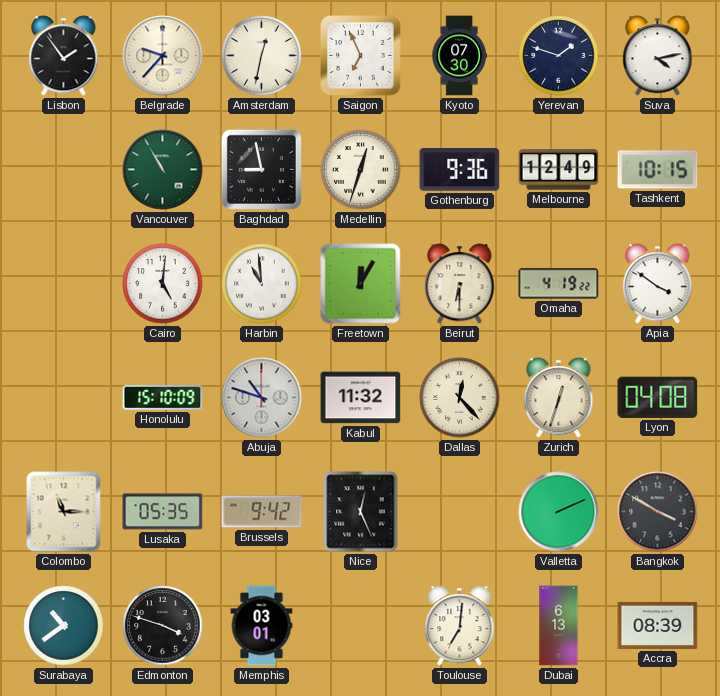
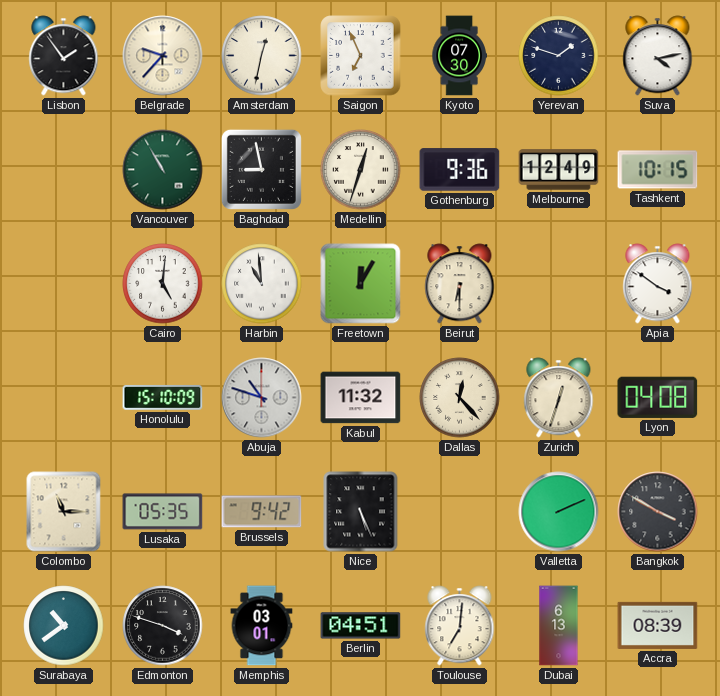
Omaha: 4:19 -> none (559, 284)
Nice: 12:26 -> 5:26 (361, 512)
Berlin: none -> 04:51 (361, 626)
